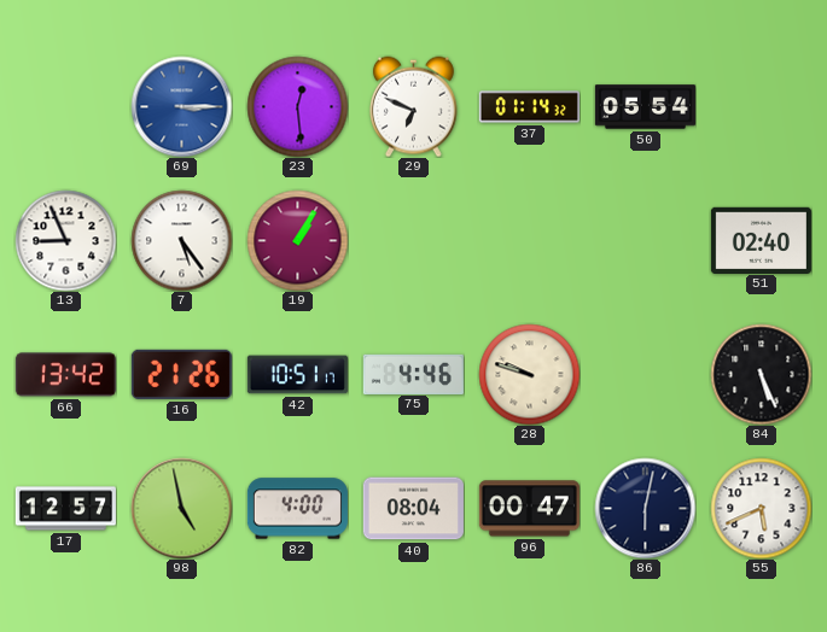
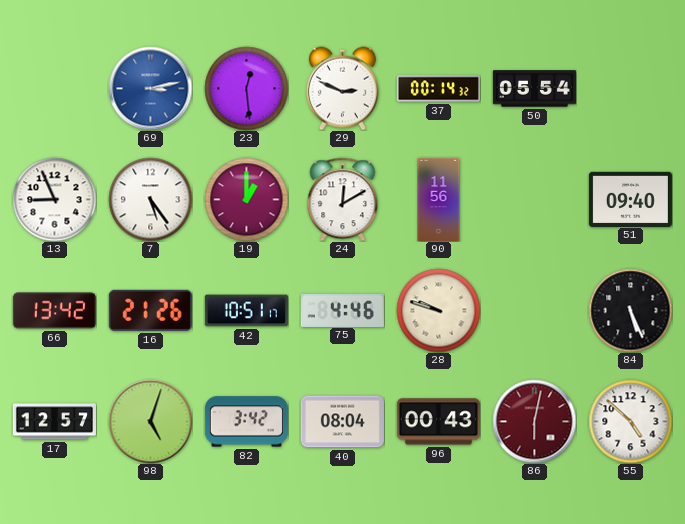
69: 3:15 -> 3:13 (150, 88)
29: 6:49 -> 2:49 (342, 88)
37: 01:14 -> 00:14 (438, 89)
19: 1:05 -> 1:00 (246, 199)
24: none -> 12:10 (343, 199)
90: none -> 11:56 (439, 199)
51: 02:40 -> 09:40 (630, 199)
98: 4:58 -> 5:03 (150, 421)
82: 4:00 -> 3:42 (246, 422)
96: 00:47 -> 00:43 (438, 422)
86 dial: navy -> burgundy (534, 421)
55: 5:41 -> 4:52 (630, 421)
